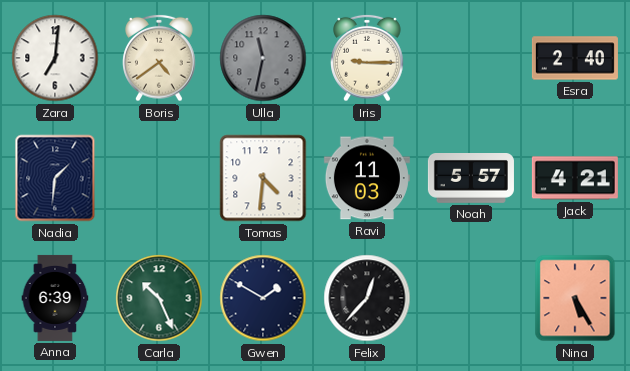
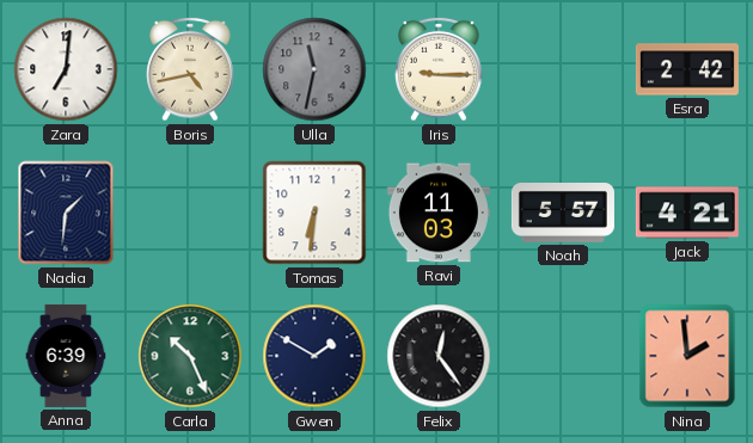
Boris: 4:39 -> 4:43 (190, 69)
Esra: 2:40 -> 2:42 (687, 69)
Tomas: 4:31 -> 6:31 (314, 213)
Felix: 12:37 -> 12:24 (439, 356)
Nina: 5:25 -> 1:59 (687, 356)
